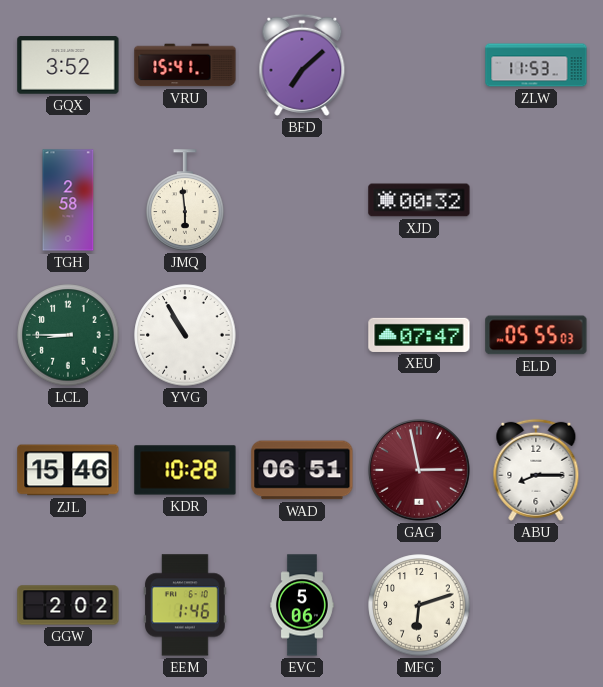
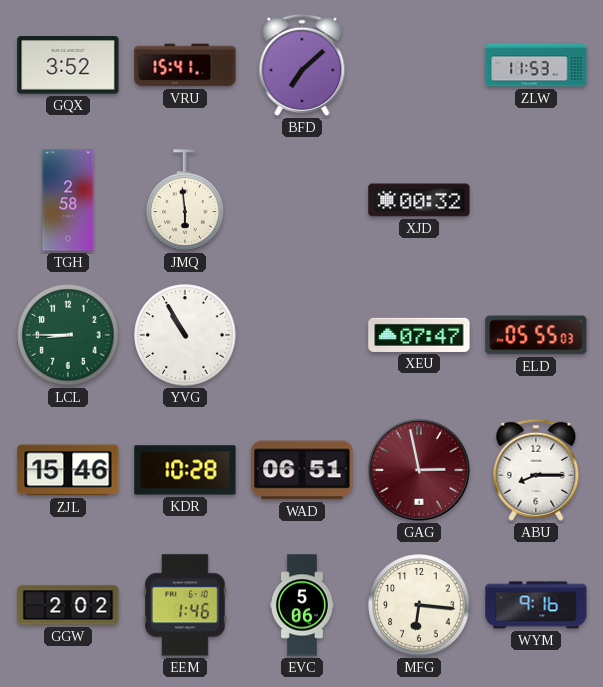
MFG: 6:12 -> 6:16 (419, 605)
WYM: none -> 9:16 (536, 605)
